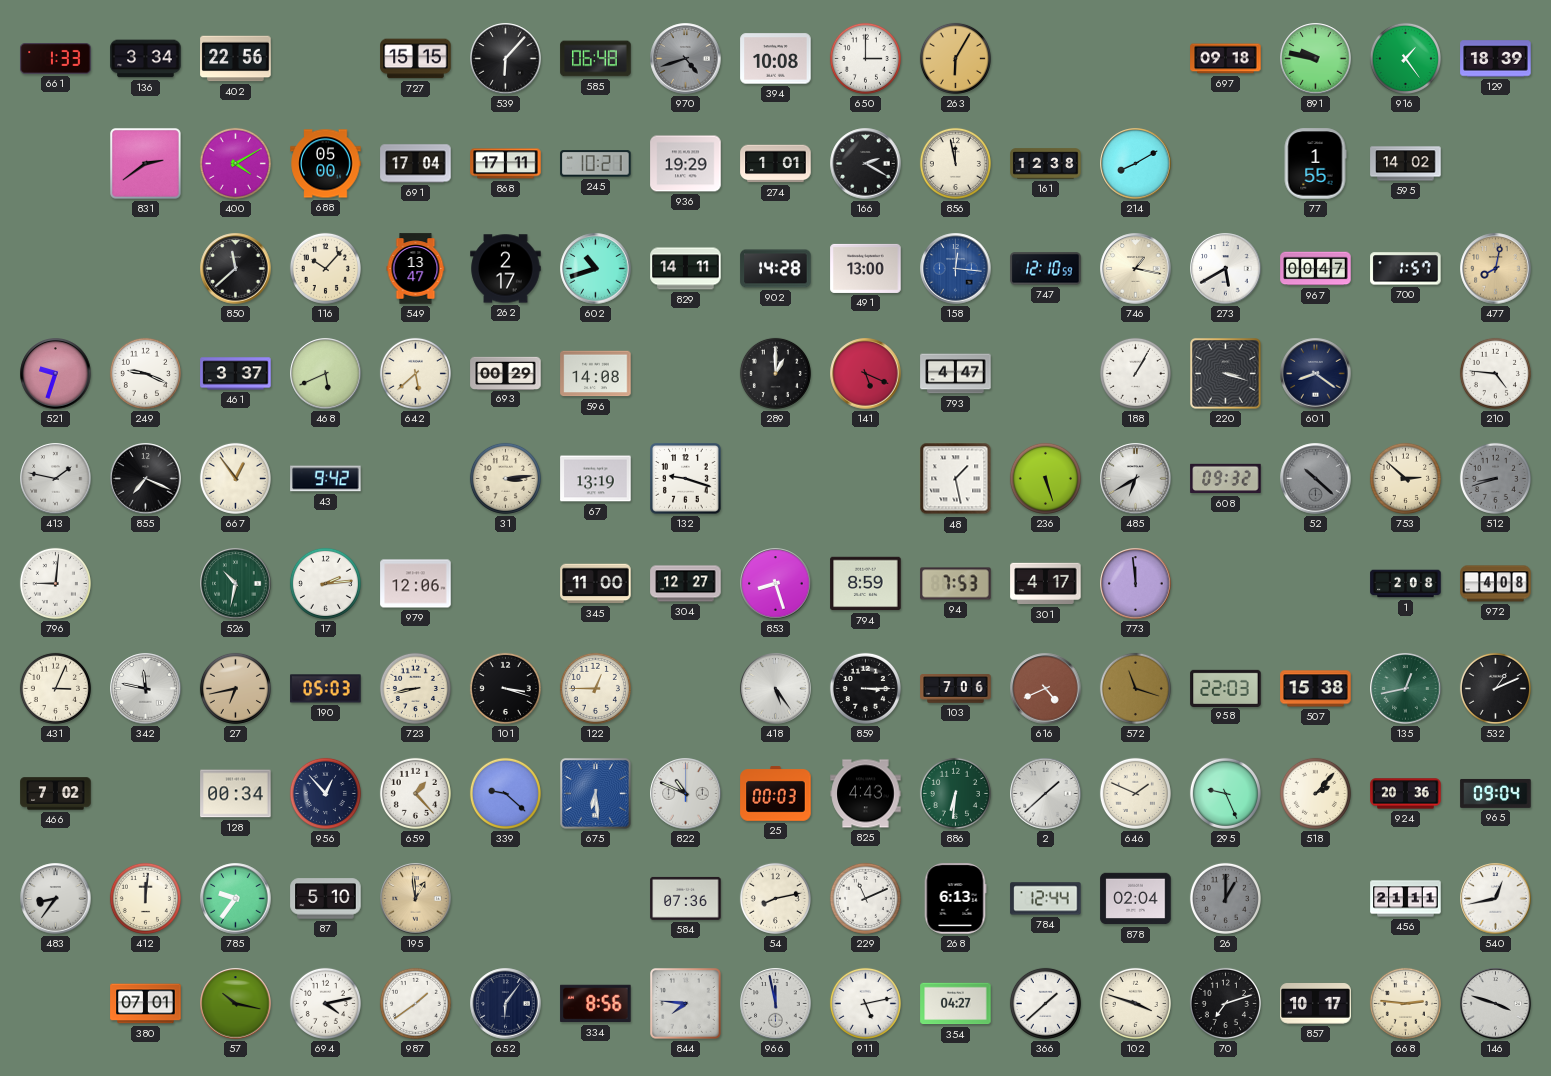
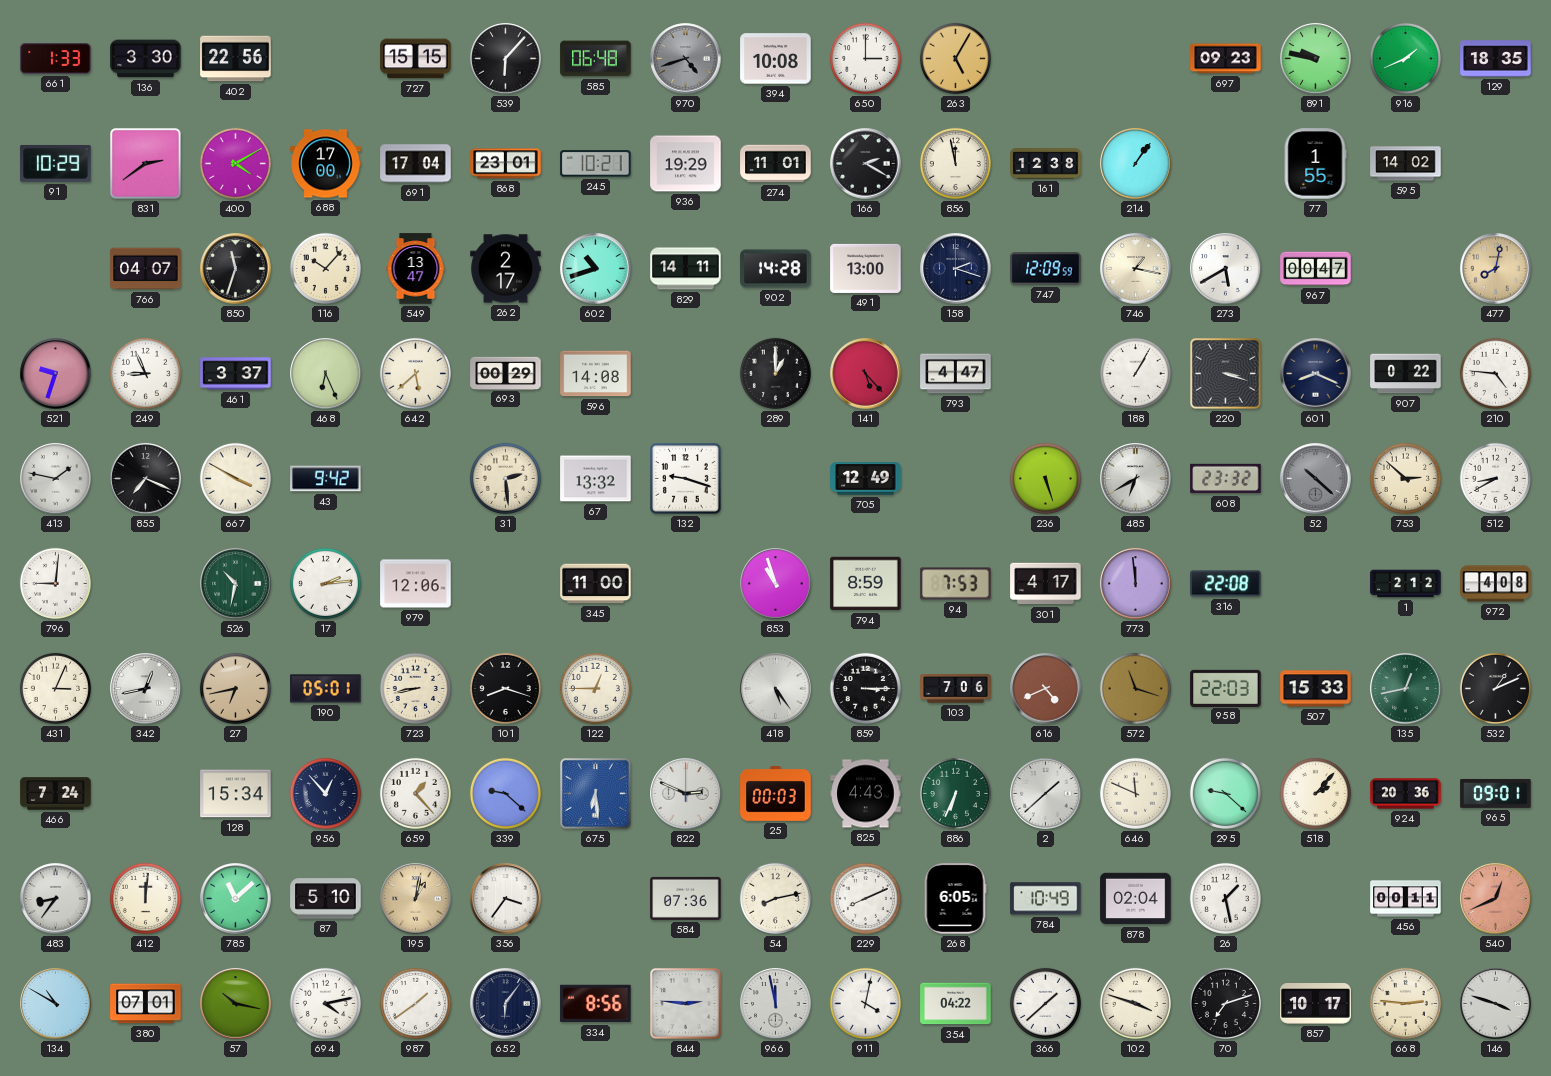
136: 3:34 -> 3:30 (146, 59)
263: 6:05 -> 5:05 (955, 58)
697: 09:18 -> 09:23 (1226, 59)
916: 1:24 -> 1:41 (1405, 58)
129: 18:39 -> 18:35 (1496, 59)
91: none -> 10:29 (56, 163)
688: 05:00 -> 17:00 (326, 164)
868: 17:11 -> 23:01 (506, 164)
274: 1:01 -> 11:01 (776, 164)
214: 8:10 -> 1:06 (1136, 164)
766: none -> 04:07 (146, 269)
850: 11:38 -> 11:33 (236, 269)
158: 12:16 -> 2:18 (956, 269)
158 dial: blue -> navy (956, 269)
747: 12:10 -> 12:09 (1046, 269)
700: 1:57 -> none (1406, 269)
249: 9:19 -> 8:56 (145, 373)
468: 5:41 -> 6:26 (326, 374)
141: 5:19 -> 5:23 (866, 374)
601: 8:21 -> 8:19 (1316, 374)
907: none -> 0:22 (1406, 374)
667: 12:54 -> 3:50 (235, 478)
31: 3:14 -> 2:29 (505, 478)
67: 13:19 -> 13:32 (596, 479)
705: none -> 12:49 (866, 479)
48: 1:28 -> none (956, 479)
608: 09:32 -> 23:32 (1226, 479)
512: 8:42 -> 8:40 (1495, 478)
512 dial: grey -> white (1495, 478)
304: 12:27 -> none (686, 584)
853: 8:27 -> 10:57 (776, 584)
316: none -> 22:08 (1226, 584)
1: 2:08 -> 2:12 (1406, 584)
342: 11:47 -> 12:43 (146, 689)
190: 05:03 -> 05:01 (326, 689)
101: 3:18 -> 8:18 (505, 688)
507: 15:38 -> 15:33 (1316, 689)
466: 7:02 -> 7:24 (56, 794)
128: 00:34 -> 15:34 (236, 794)
822: 10:49 -> 2:49 (686, 794)
886: 6:31 -> 6:34 (955, 793)
646: 1:49 -> 11:49 (1135, 793)
295: 9:26 -> 9:22 (1225, 793)
965: 09:04 -> 09:01 (1496, 793)
785: 9:36 -> 11:08 (236, 899)
195: 12:59 -> 1:02 (416, 899)
356: none -> 3:36 (506, 899)
229: 11:11 -> 8:11 (865, 898)
268: 6:13 -> 6:05 (955, 899)
784: 12:44 -> 10:49 (1046, 899)
26: 1:00 -> 1:28 (1225, 898)
26 dial: grey -> white (1225, 898)
456: 21:11 -> 00:11 (1406, 899)
540: 12:43 -> 12:41 (1496, 899)
540 dial: white -> salmon (1496, 899)
134: none -> 10:50 (56, 1004)
844: 7:46 -> 2:46 (686, 1004)
911: 5:13 -> 4:02 (865, 1003)
354: 04:27 -> 04:22 (956, 1004)
